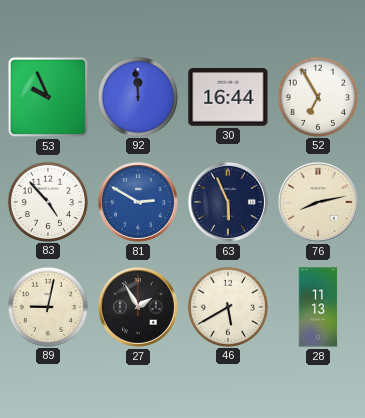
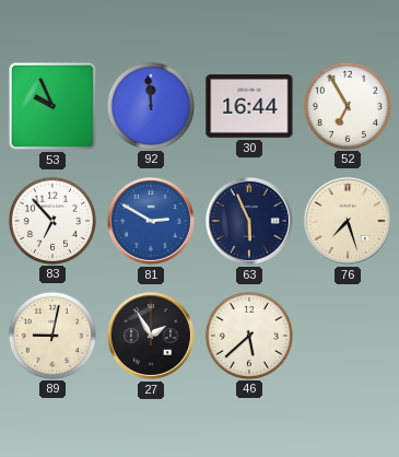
83: 4:53 -> 6:53 (51, 220)
76: 8:13 -> 7:27 (348, 221)
46: 5:40 -> 5:38 (248, 335)
28: 11:13 -> none (318, 307)
